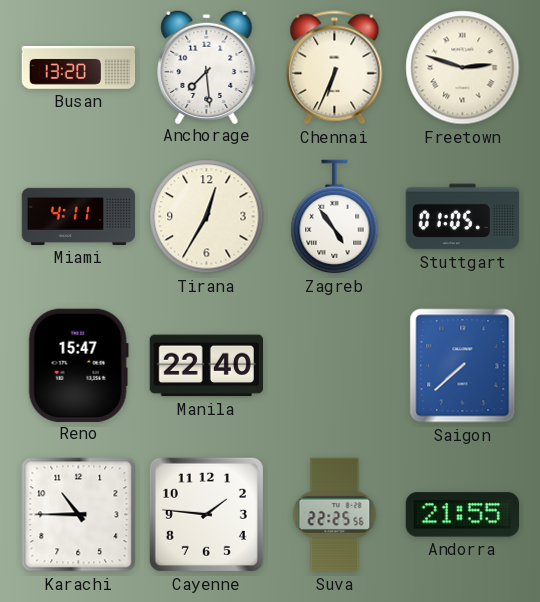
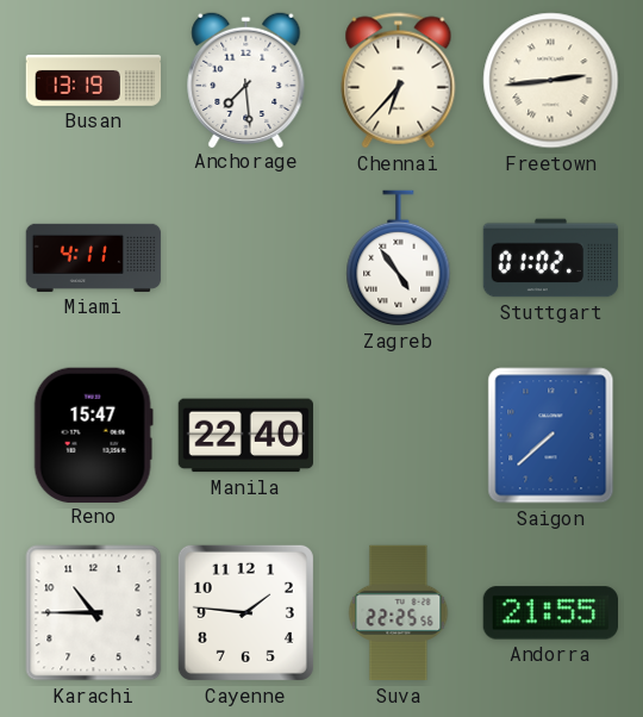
Busan: 13:20 -> 13:19 (94, 80)
Chennai: 6:34 -> 6:37 (399, 81)
Freetown: 2:48 -> 2:44 (551, 81)
Tirana: 12:35 -> none (207, 217)
Stuttgart: 01:05 -> 01:02 (551, 258)
